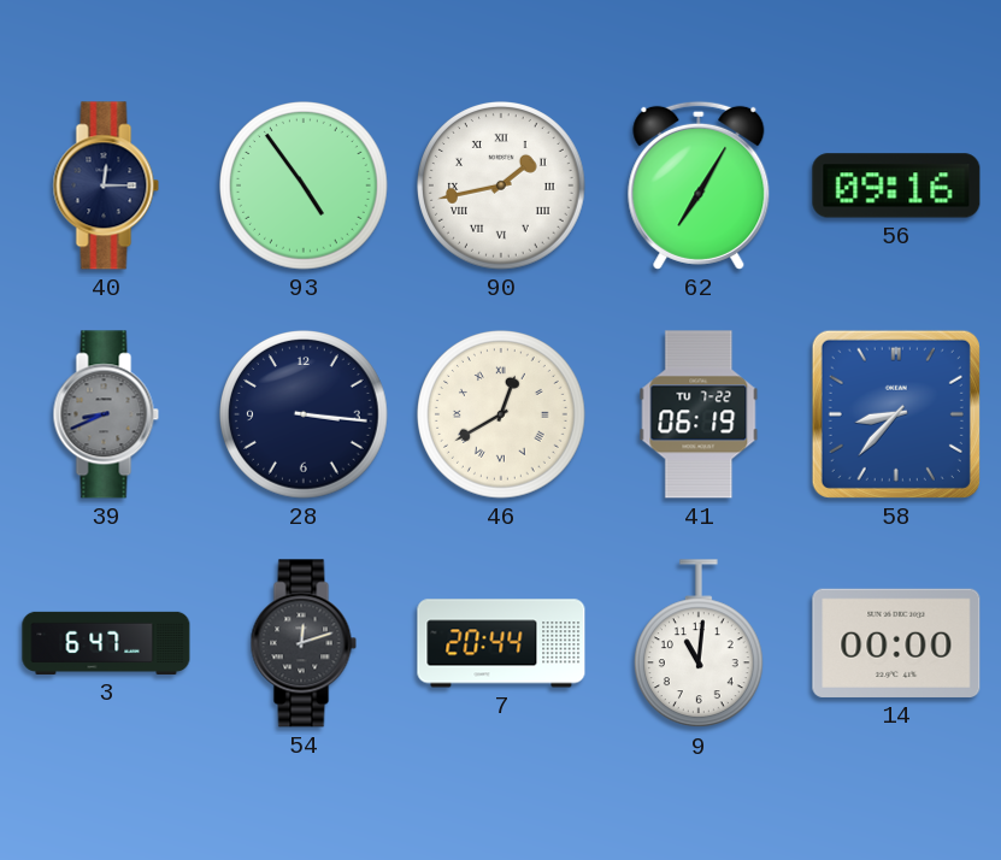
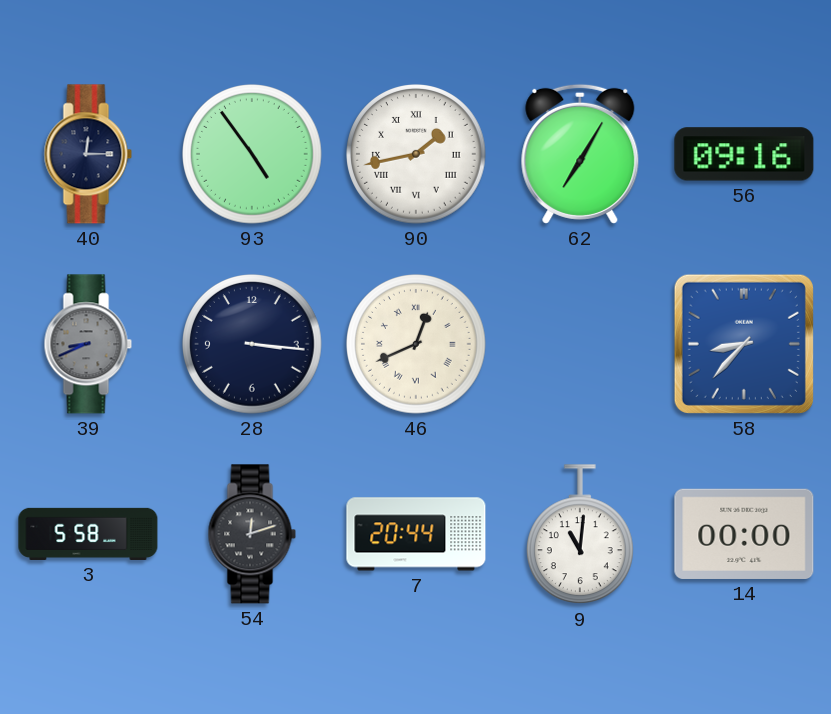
46: 12:40 -> 12:41 (417, 345)
41: 06:19 -> none (699, 414)
3: 6:47 -> 5:58 (88, 534)
